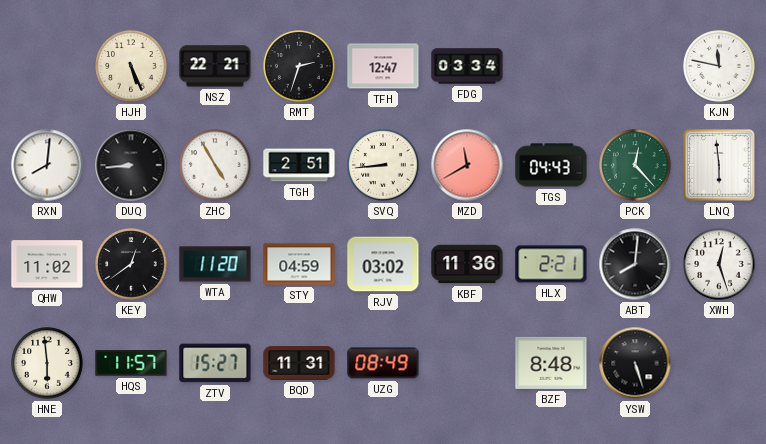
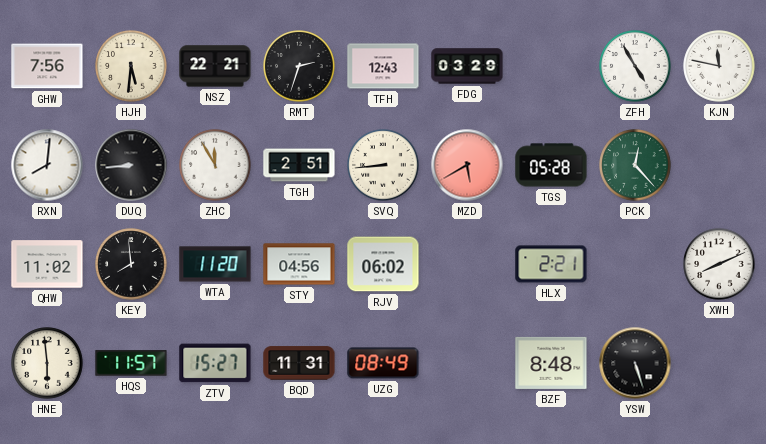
GHW: none -> 7:56 (47, 66)
HJH: 5:26 -> 5:31 (131, 66)
TFH: 12:47 -> 12:43 (383, 66)
FDG: 03:34 -> 03:29 (467, 66)
ZFH: none -> 4:55 (635, 66)
ZHC: 4:55 -> 11:55 (215, 165)
MZD: 11:40 -> 5:40 (467, 165)
TGS: 04:43 -> 05:28 (551, 165)
LNQ: 5:59 -> none (719, 165)
KEY: 12:39 -> 7:59 (131, 264)
STY: 04:59 -> 04:56 (299, 264)
RJV: 03:02 -> 06:02 (383, 264)
KBF: 11:36 -> none (467, 264)
ABT: 8:01 -> none (635, 264)
XWH: 12:27 -> 8:11 (719, 264)
